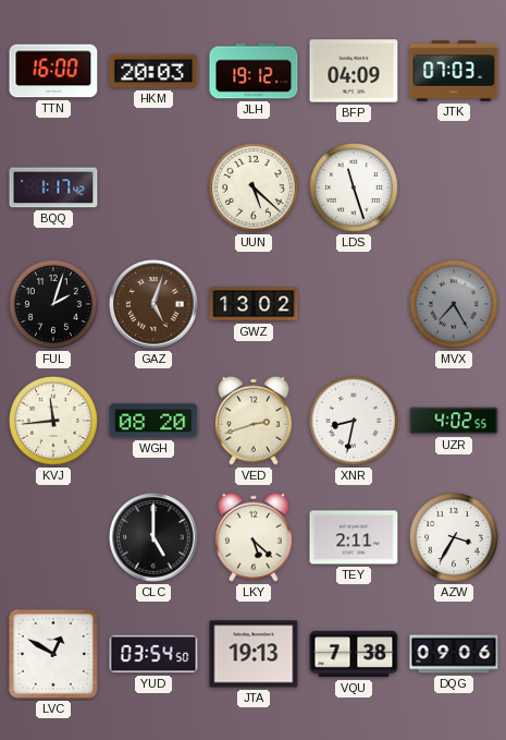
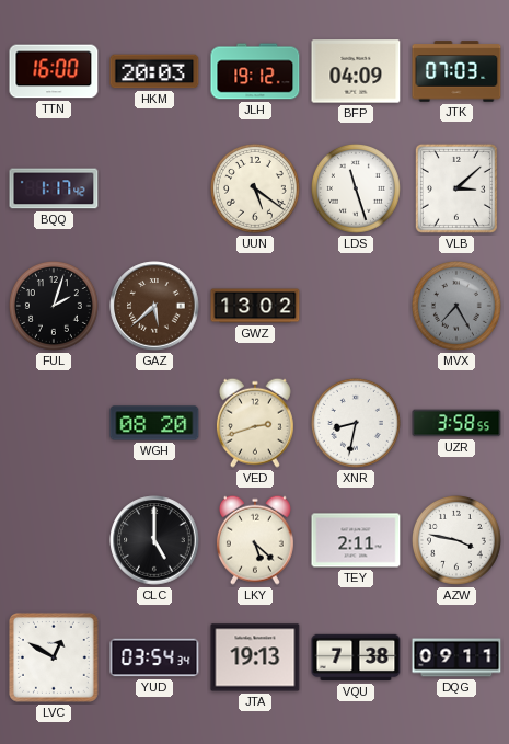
UUN: 5:22 -> 5:21 (255, 188)
VLB: none -> 3:08 (456, 188)
GAZ: 5:03 -> 5:38 (154, 306)
KVJ: 11:44 -> none (53, 421)
UZR: 4:02 -> 3:58 (456, 423)
AZW: 3:35 -> 3:47 (456, 540)
YUD: 03:54:50 -> 03:54:34 (154, 657)
DQG: 09:06 -> 09:11 (456, 657)
